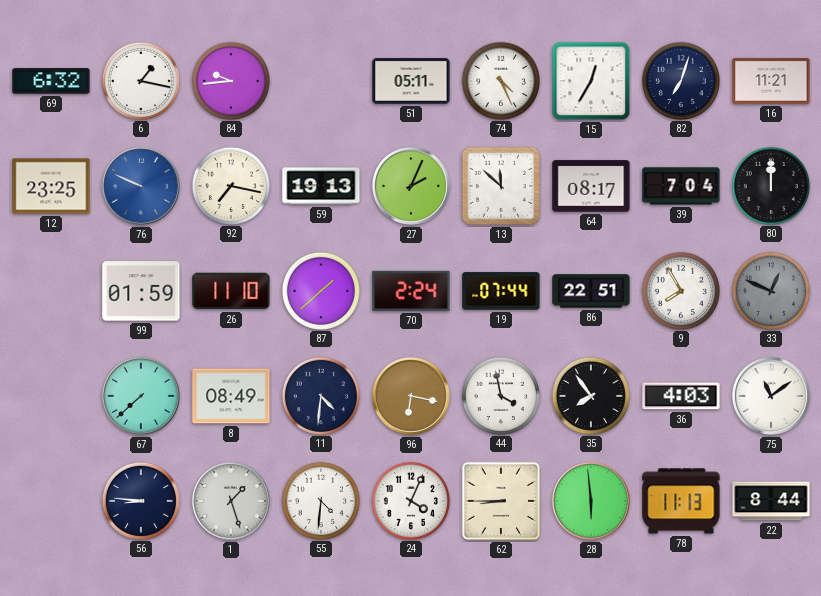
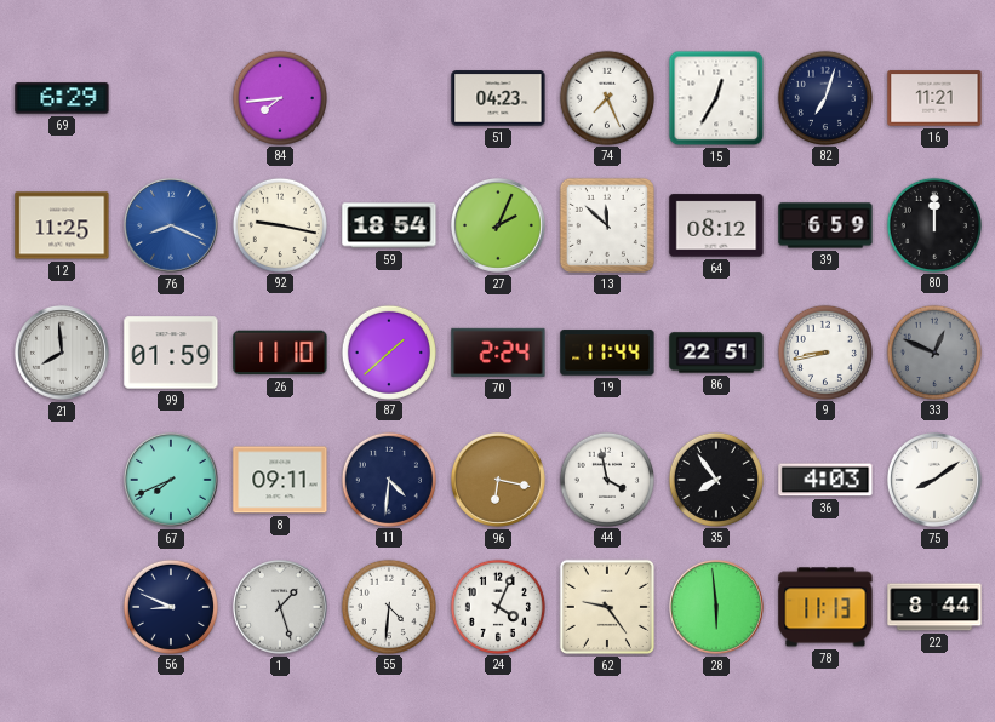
69: 6:32 -> 6:29 (62, 98)
6: 1:17 -> none (140, 80)
84: 9:44 -> 7:44 (279, 97)
51: 05:11 -> 04:23 (498, 98)
74: 4:26 -> 7:26 (606, 97)
12: 23:25 -> 11:25 (62, 225)
76: 9:49 -> 8:19 (171, 225)
92: 7:17 -> 9:17 (279, 224)
59: 19:13 -> 18:54 (389, 225)
64: 08:17 -> 08:12 (716, 225)
39: 7:04 -> 6:59 (825, 225)
21: none -> 7:59 (62, 353)
19: 07:44 -> 11:44 (607, 353)
9: 7:55 -> 8:43 (824, 351)
67: 7:38 -> 7:41 (171, 480)
8: 08:49 -> 09:11 (280, 480)
75: 11:09 -> 8:09 (934, 480)
56: 8:46 -> 8:49 (170, 606)
62: 8:45 -> 9:24 (607, 607)
